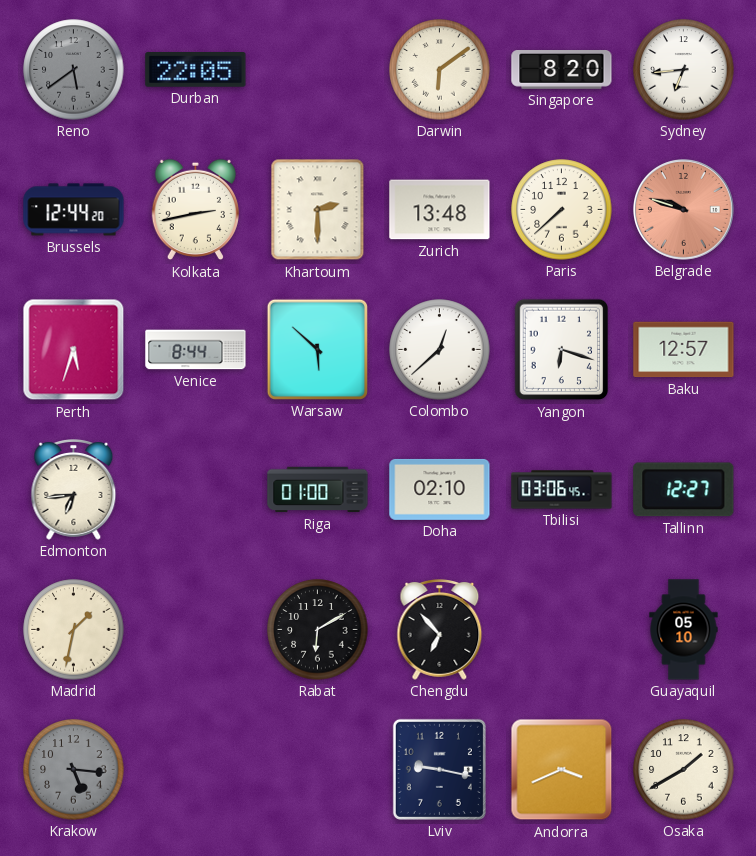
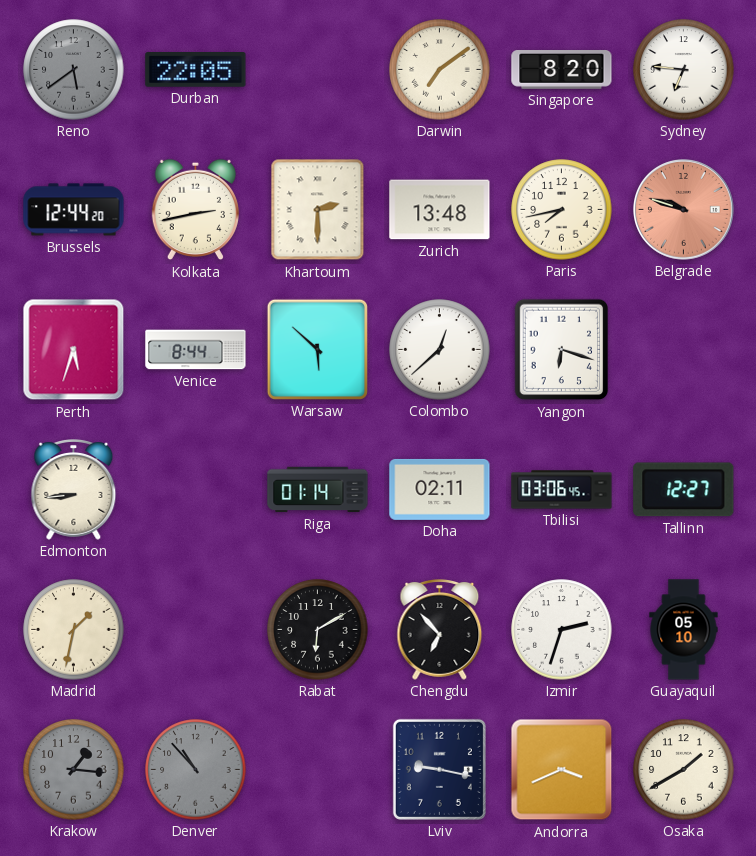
Darwin: 6:09 -> 7:09 (440, 70)
Sydney: 6:44 -> 6:46 (684, 70)
Paris: 7:38 -> 7:43 (562, 210)
Baku: 12:57 -> none (684, 350)
Edmonton: 6:44 -> 8:44 (74, 490)
Riga: 01:00 -> 01:14 (318, 490)
Doha: 02:10 -> 02:11 (440, 489)
Izmir: none -> 2:33 (562, 630)
Krakow: 5:16 -> 1:16 (74, 770)
Denver: none -> 10:53 (196, 770)
